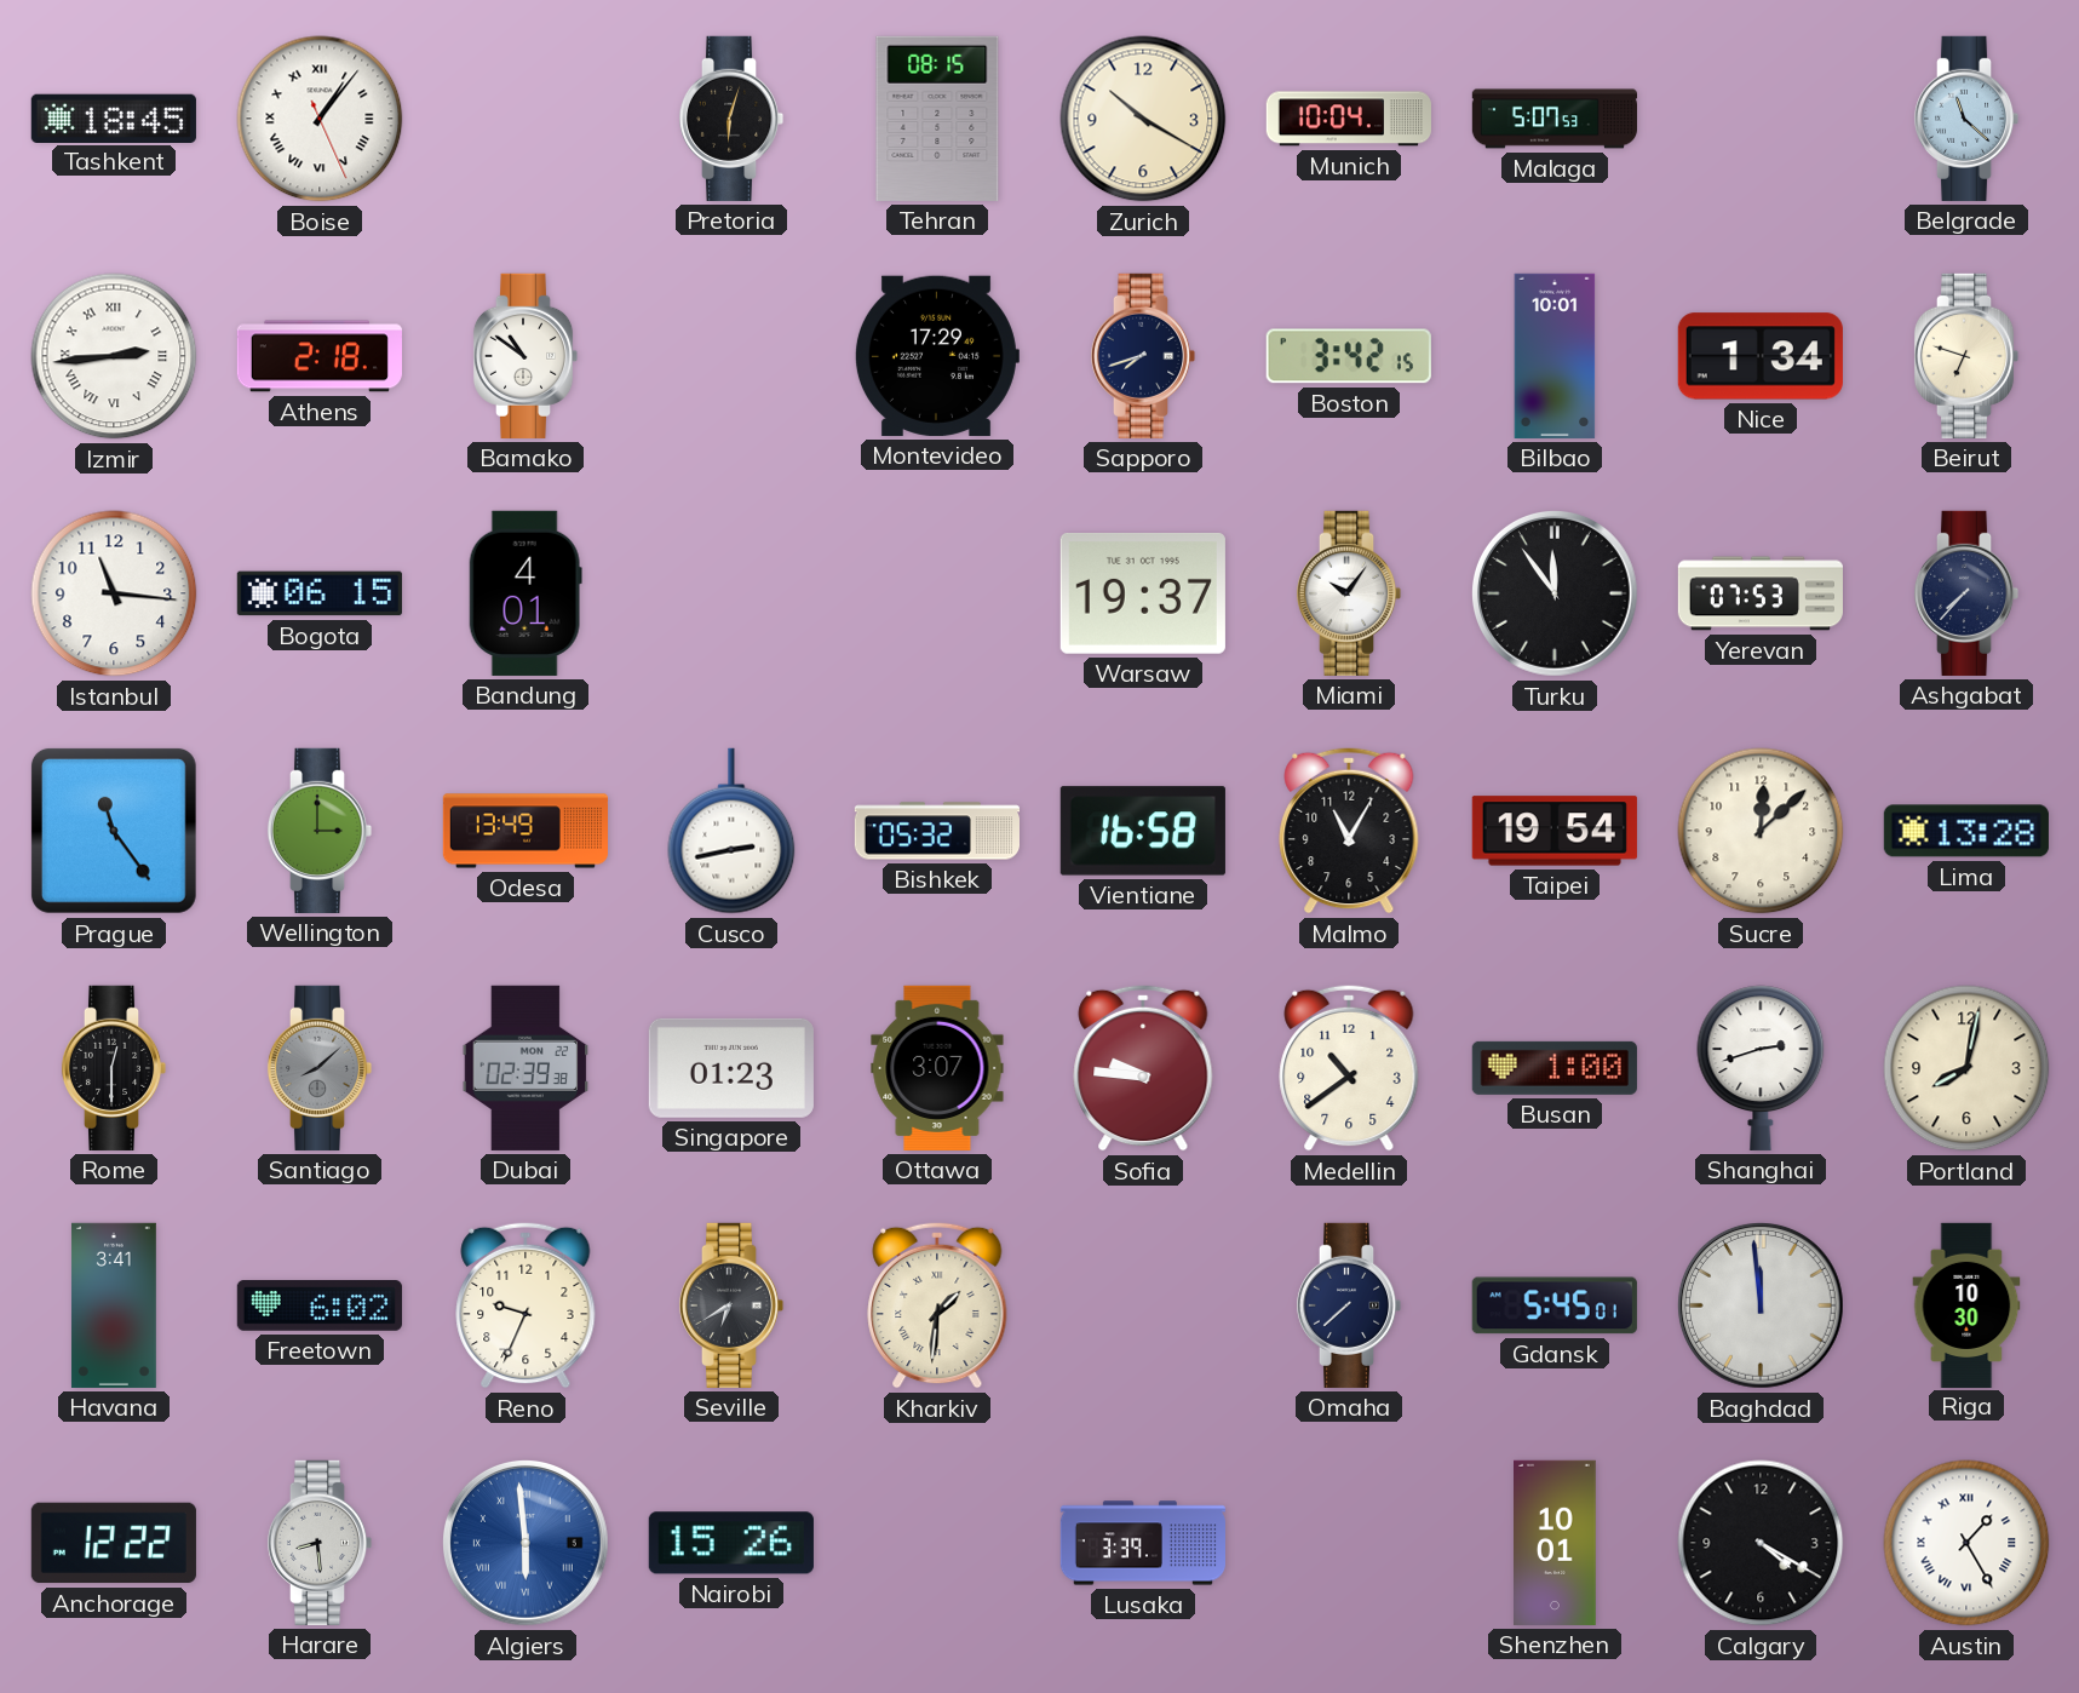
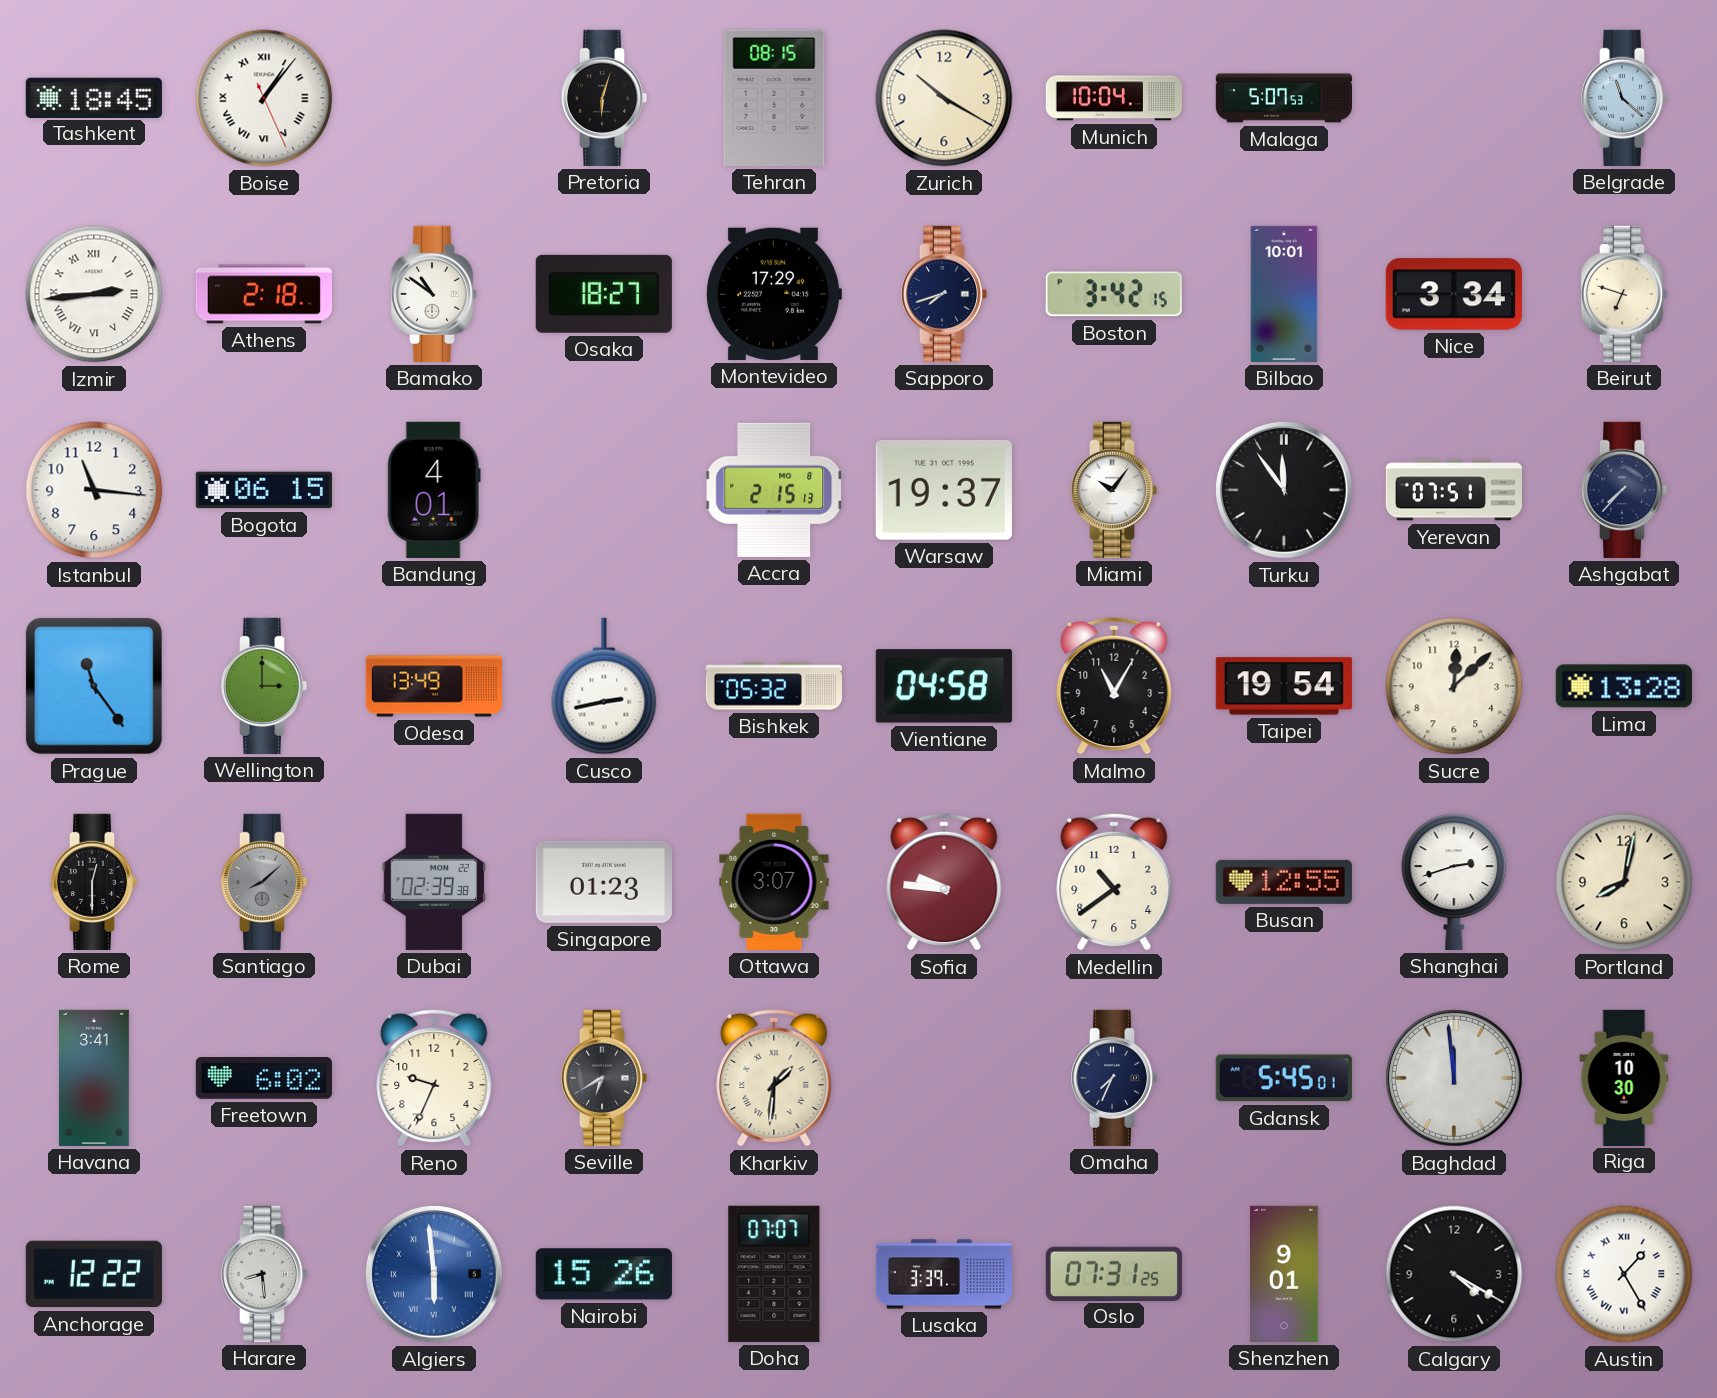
Osaka: none -> 18:27 (604, 294)
Nice: 1:34 -> 3:34 (1454, 294)
Accra: none -> 2:15 (774, 490)
Yerevan: 07:53 -> 07:51 (1454, 490)
Vientiane: 16:58 -> 04:58 (944, 686)
Busan: 1:00 -> 12:55 (1284, 882)
Omaha: 7:38 -> 7:34 (1114, 1078)
Doha: none -> 07:07 (774, 1274)
Oslo: none -> 07:31 (1114, 1273)
Shenzhen: 10:01 -> 9:01 (1285, 1274)
